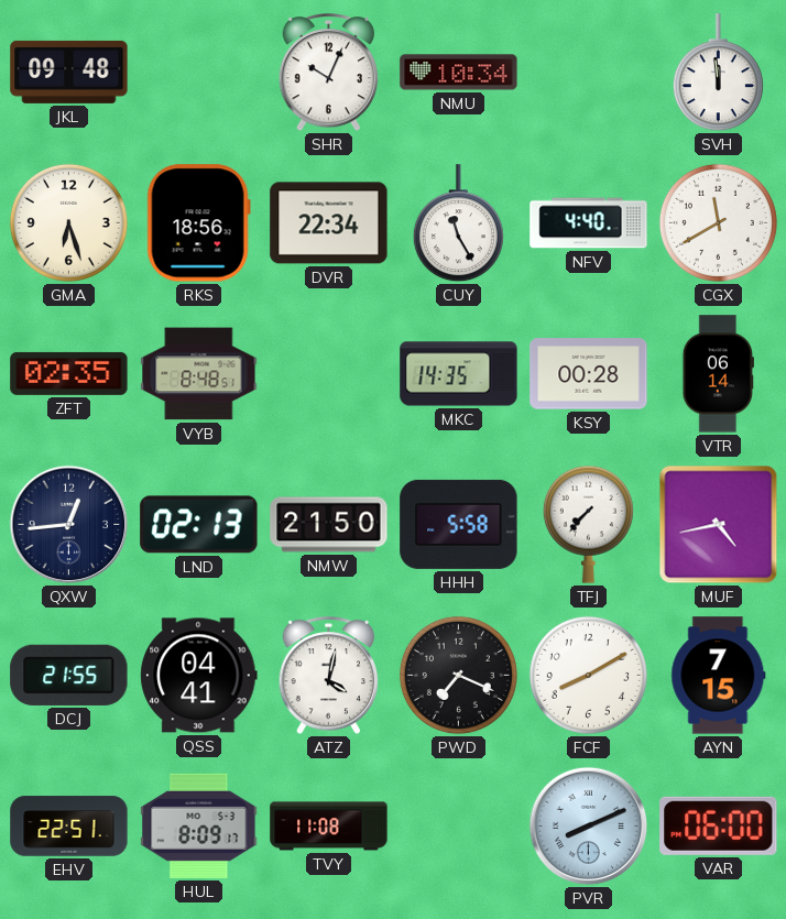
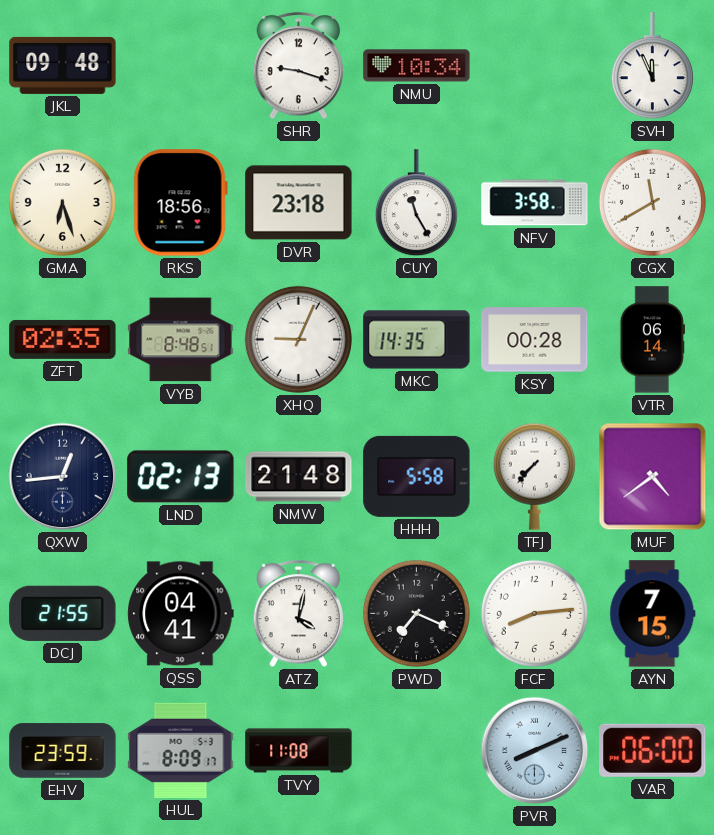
SHR: 10:04 -> 9:18 (299, 66)
SVH: 11:59 -> 11:56 (652, 66)
DVR: 22:34 -> 23:18 (299, 203)
NFV: 4:40 -> 3:58 (535, 203)
XHQ: none -> 9:04 (298, 339)
NMW: 21:50 -> 21:48 (299, 477)
MUF: 4:43 -> 4:39 (653, 477)
FCF: 8:10 -> 8:14 (534, 613)
EHV: 22:51 -> 23:59 (63, 751)
